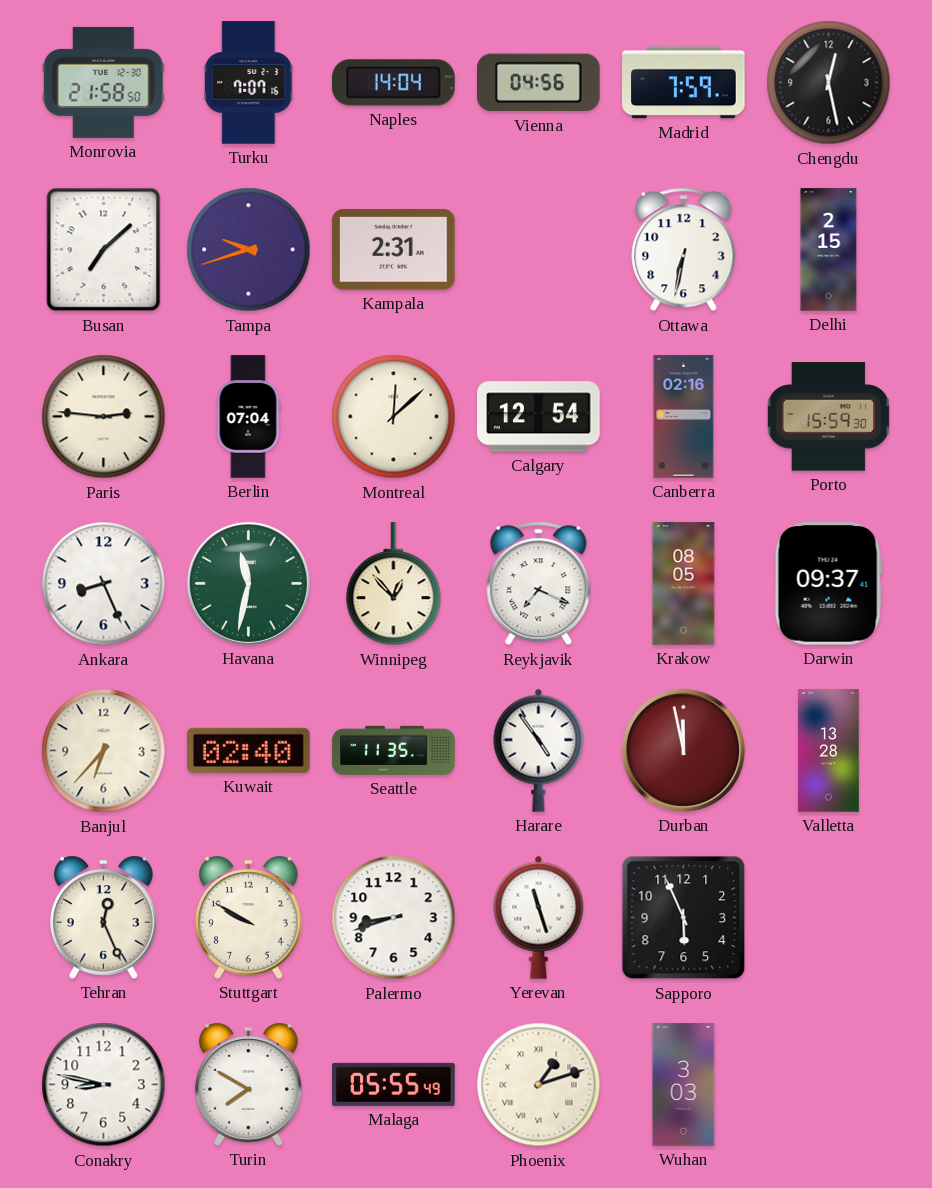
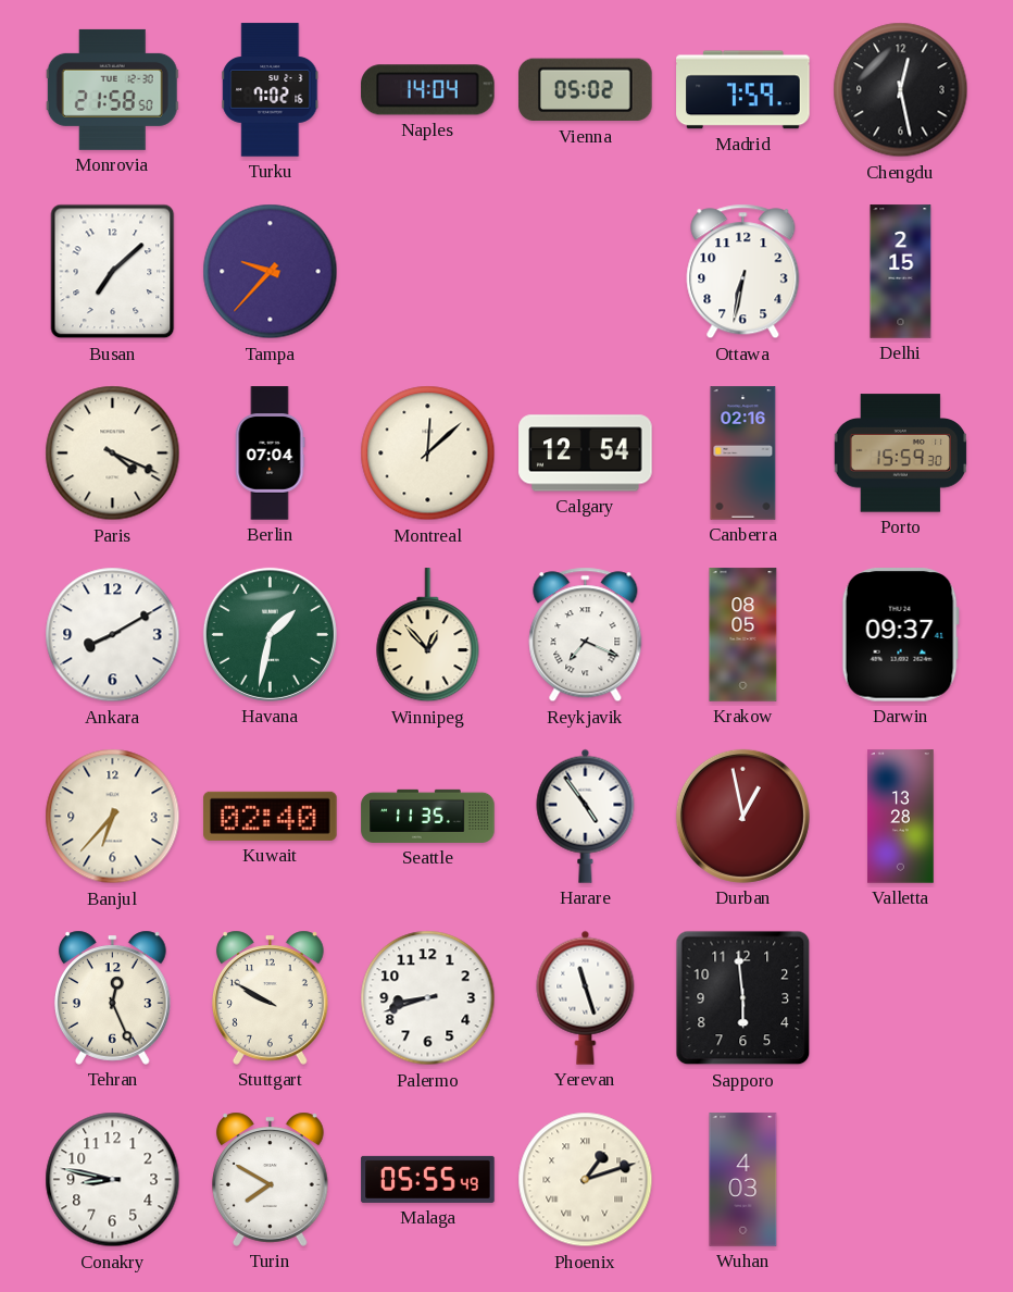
Turku: 7:07 -> 7:02 (271, 90)
Vienna: 04:56 -> 05:02 (586, 90)
Tampa: 9:42 -> 9:37 (271, 272)
Kampala: 2:31 -> none (394, 250)
Paris: 2:46 -> 4:19 (113, 454)
Ankara: 8:26 -> 8:10 (113, 635)
Havana: 11:32 -> 1:32 (270, 634)
Durban: 11:58 -> 12:58 (742, 816)
Sapporo: 5:56 -> 5:59 (743, 998)
Wuhan: 3:03 -> 4:03 (743, 1180)
